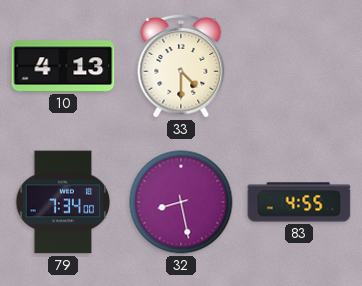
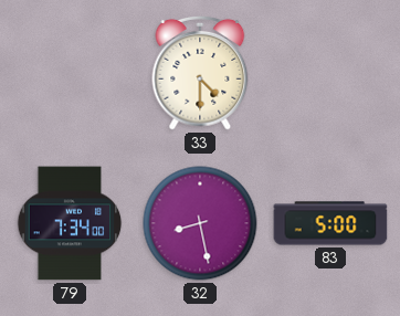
10: 4:13 -> none (63, 66)
83: 4:55 -> 5:00 (330, 223)
